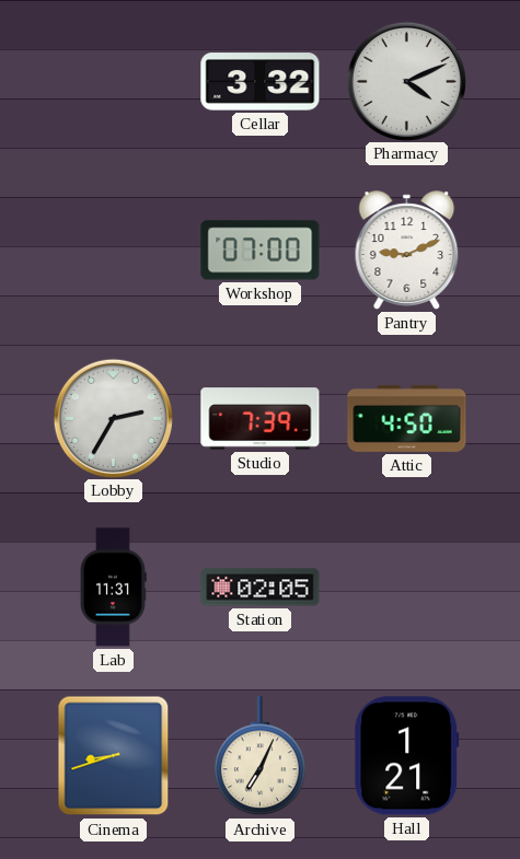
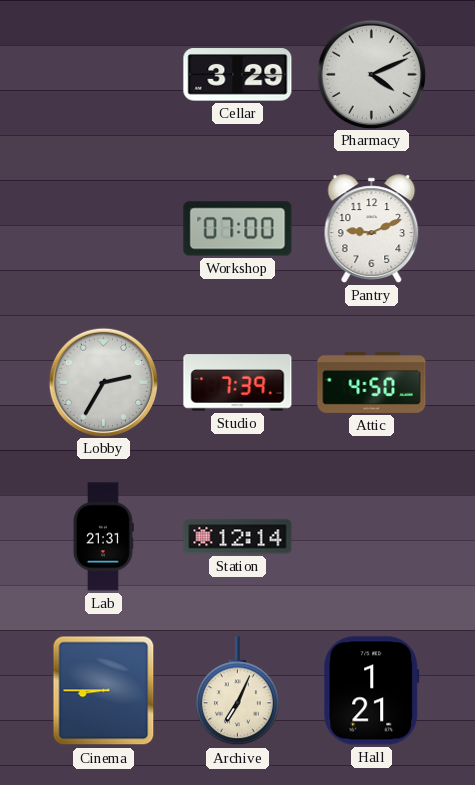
Cellar: 3:32 -> 3:29 (238, 75)
Lab: 11:31 -> 21:31 (103, 537)
Station: 02:05 -> 12:14 (238, 537)
Cinema: 8:42 -> 8:45 (104, 691)
